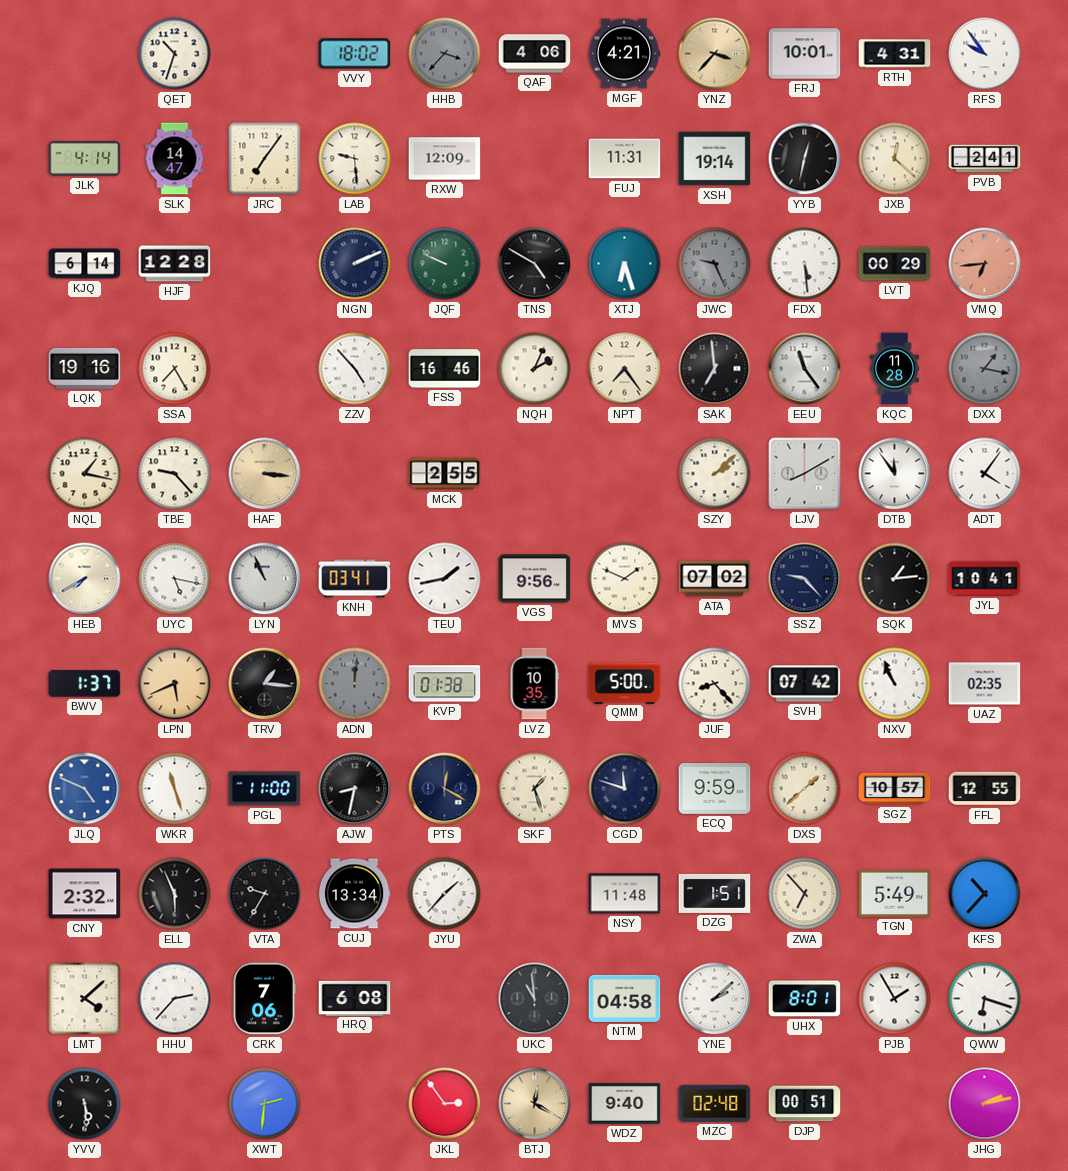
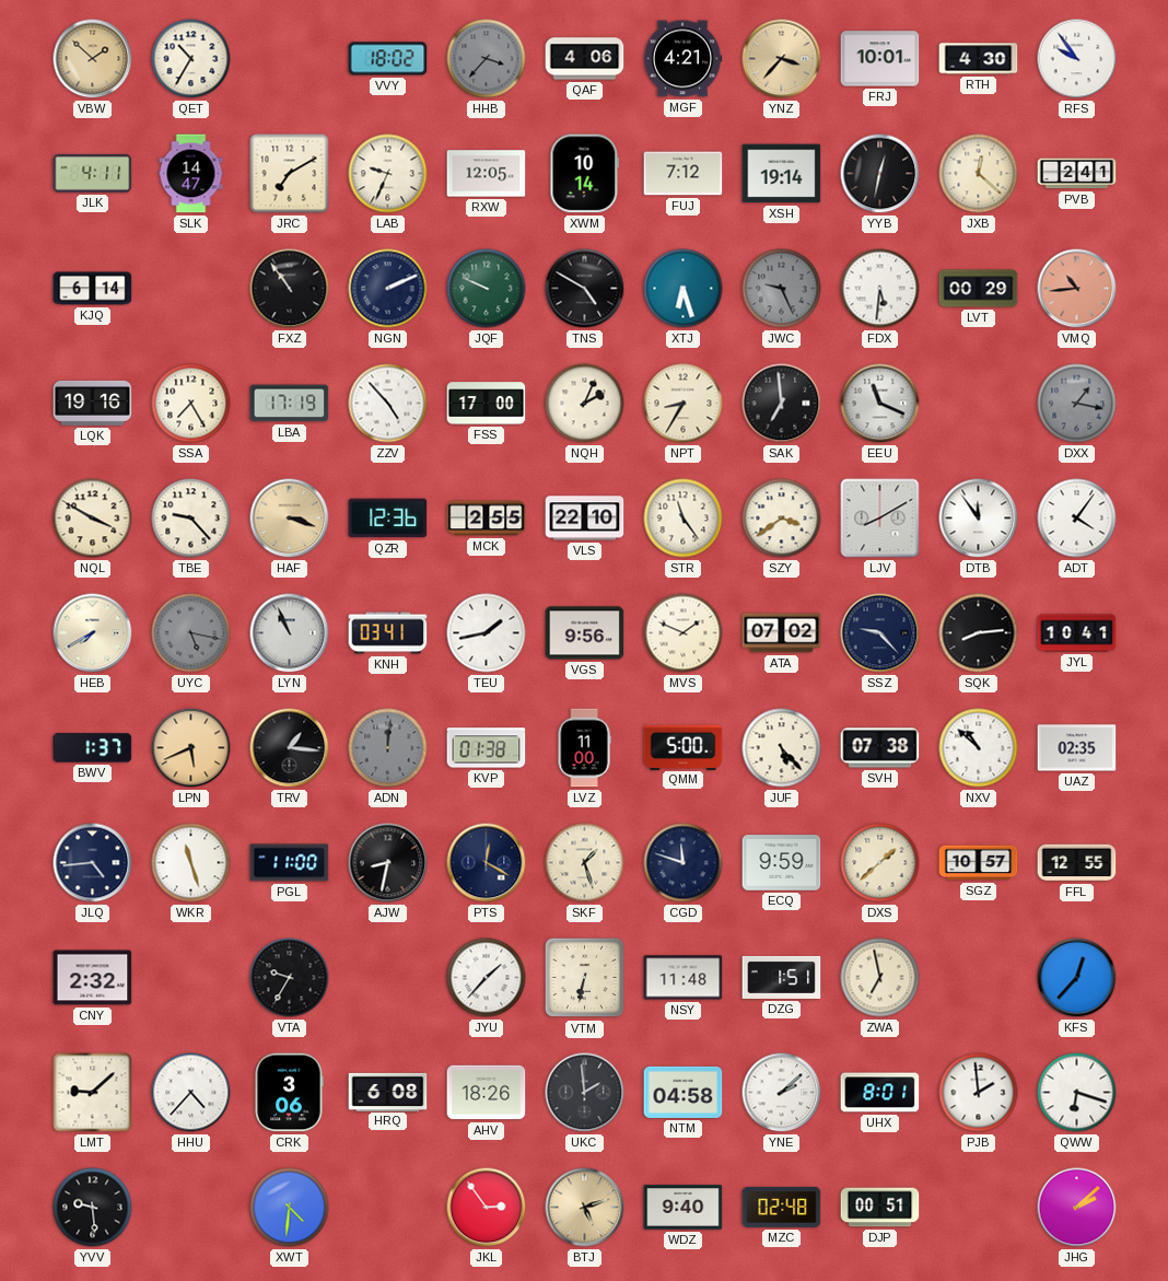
VBW: none -> 1:52 (93, 59)
QET: 10:33 -> 10:35 (191, 59)
RTH: 4:31 -> 4:30 (979, 59)
JLK: 4:14 -> 4:11 (93, 174)
JRC: 7:06 -> 7:10 (290, 174)
LAB: 9:29 -> 9:34 (388, 174)
RXW: 12:09 -> 12:05 (487, 174)
XWM: none -> 10:14 (585, 174)
FUJ: 11:31 -> 7:12 (684, 174)
HJF: 12:28 -> none (175, 264)
FXZ: none -> 10:54 (290, 289)
FDX: 5:29 -> 5:31 (880, 289)
VMQ: 6:44 -> 10:44 (1077, 289)
LBA: none -> 17:19 (290, 404)
FSS: 16:46 -> 17:00 (487, 404)
NPT: 7:24 -> 8:35 (684, 404)
EEU: 11:24 -> 11:19 (880, 404)
KQC: 11:28 -> none (894, 369)
NQL: 1:17 -> 3:50 (93, 519)
HAF: 3:16 -> 3:18 (290, 519)
QZR: none -> 12:36 (388, 519)
VLS: none -> 22:10 (585, 519)
STR: none -> 11:24 (684, 519)
SZY: 2:08 -> 3:39 (782, 519)
UYC dial: white -> grey (191, 633)
SQK: 1:14 -> 8:14 (979, 633)
LVZ: 10:35 -> 11:00 (584, 748)
JUF: 8:23 -> 5:23 (782, 748)
SVH: 07:42 -> 07:38 (880, 748)
NXV: 10:56 -> 10:52 (979, 748)
JLQ: 4:49 -> 4:44 (93, 863)
JLQ dial: blue -> navy (93, 863)
ELL: 5:56 -> none (175, 894)
CUJ: 13:34 -> none (354, 894)
VTM: none -> 6:32 (585, 978)
ZWA: 6:53 -> 6:58 (880, 978)
TGN: 5:49 -> none (895, 893)
KFS: 10:37 -> 12:37 (1077, 978)
LMT: 4:08 -> 9:08 (93, 1093)
HHU: 2:37 -> 4:37 (191, 1093)
CRK: 7:06 -> 3:06 (289, 1093)
AHV: none -> 18:26 (487, 1093)
UKC: 10:59 -> 1:59 (585, 1093)
PJB: 1:55 -> 1:59 (979, 1093)
YVV: 5:29 -> 9:29 (93, 1208)
XWT: 2:31 -> 4:31 (290, 1208)
BTJ: 12:20 -> 5:12 (585, 1208)
JHG: 2:13 -> 2:08 (1077, 1208)
